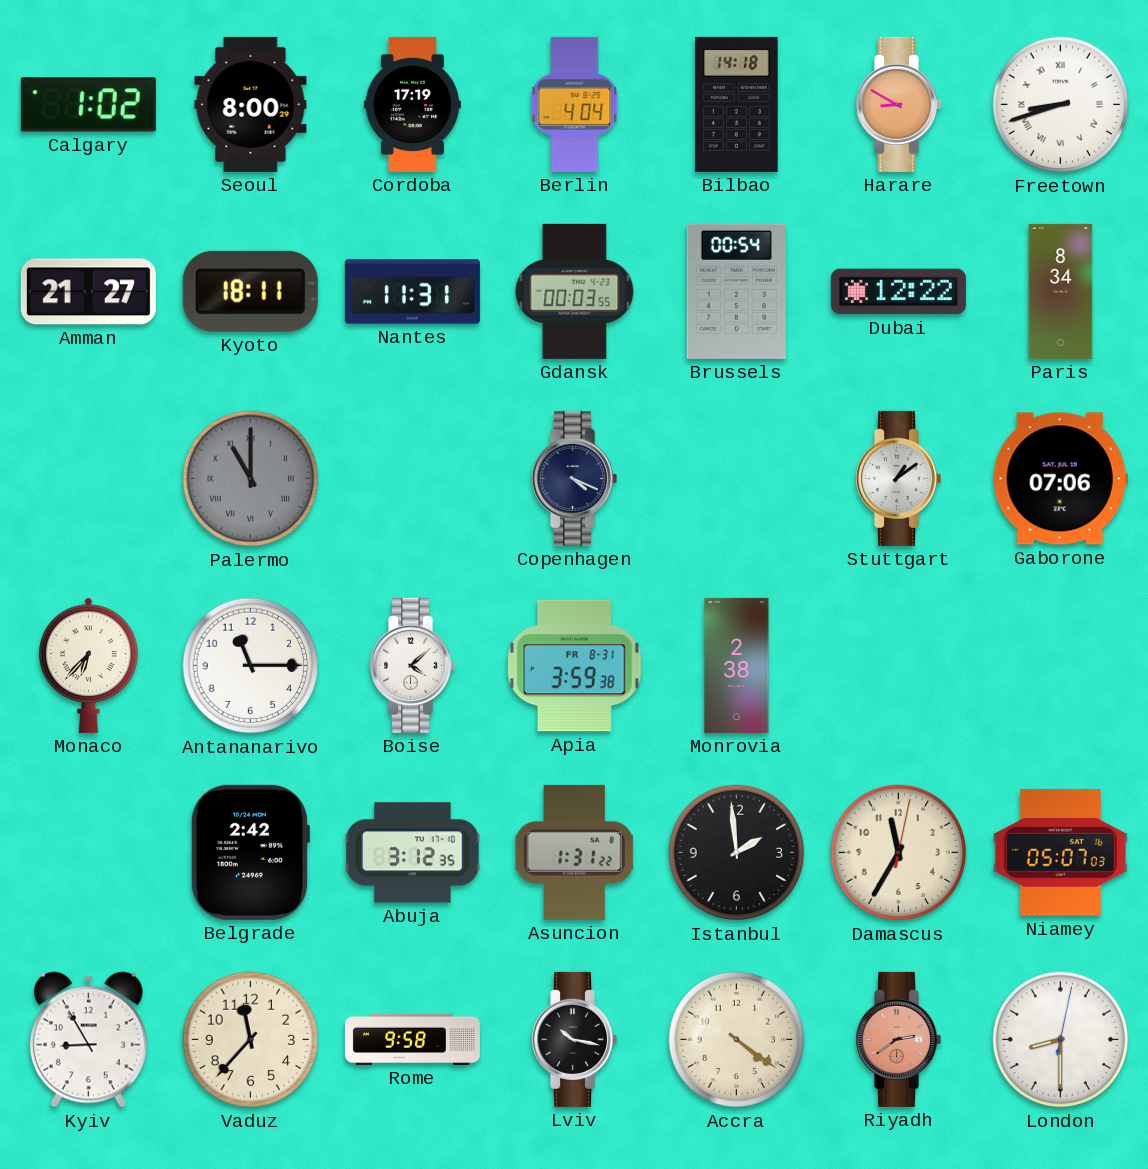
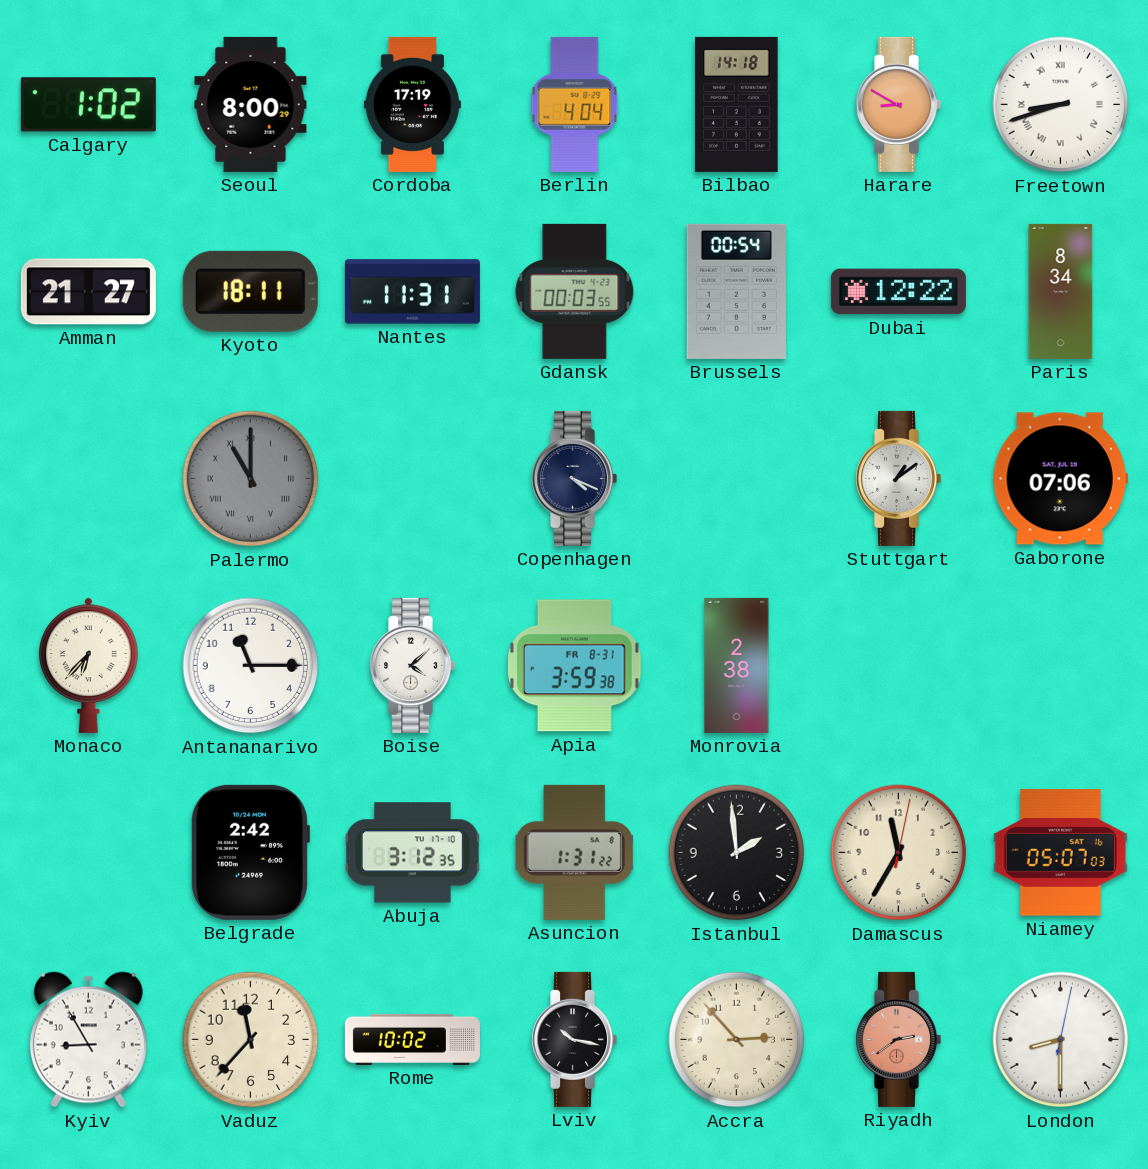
Rome: 9:58 -> 10:02 (412, 1039)
Accra: 4:21 -> 2:53 (737, 1040)
